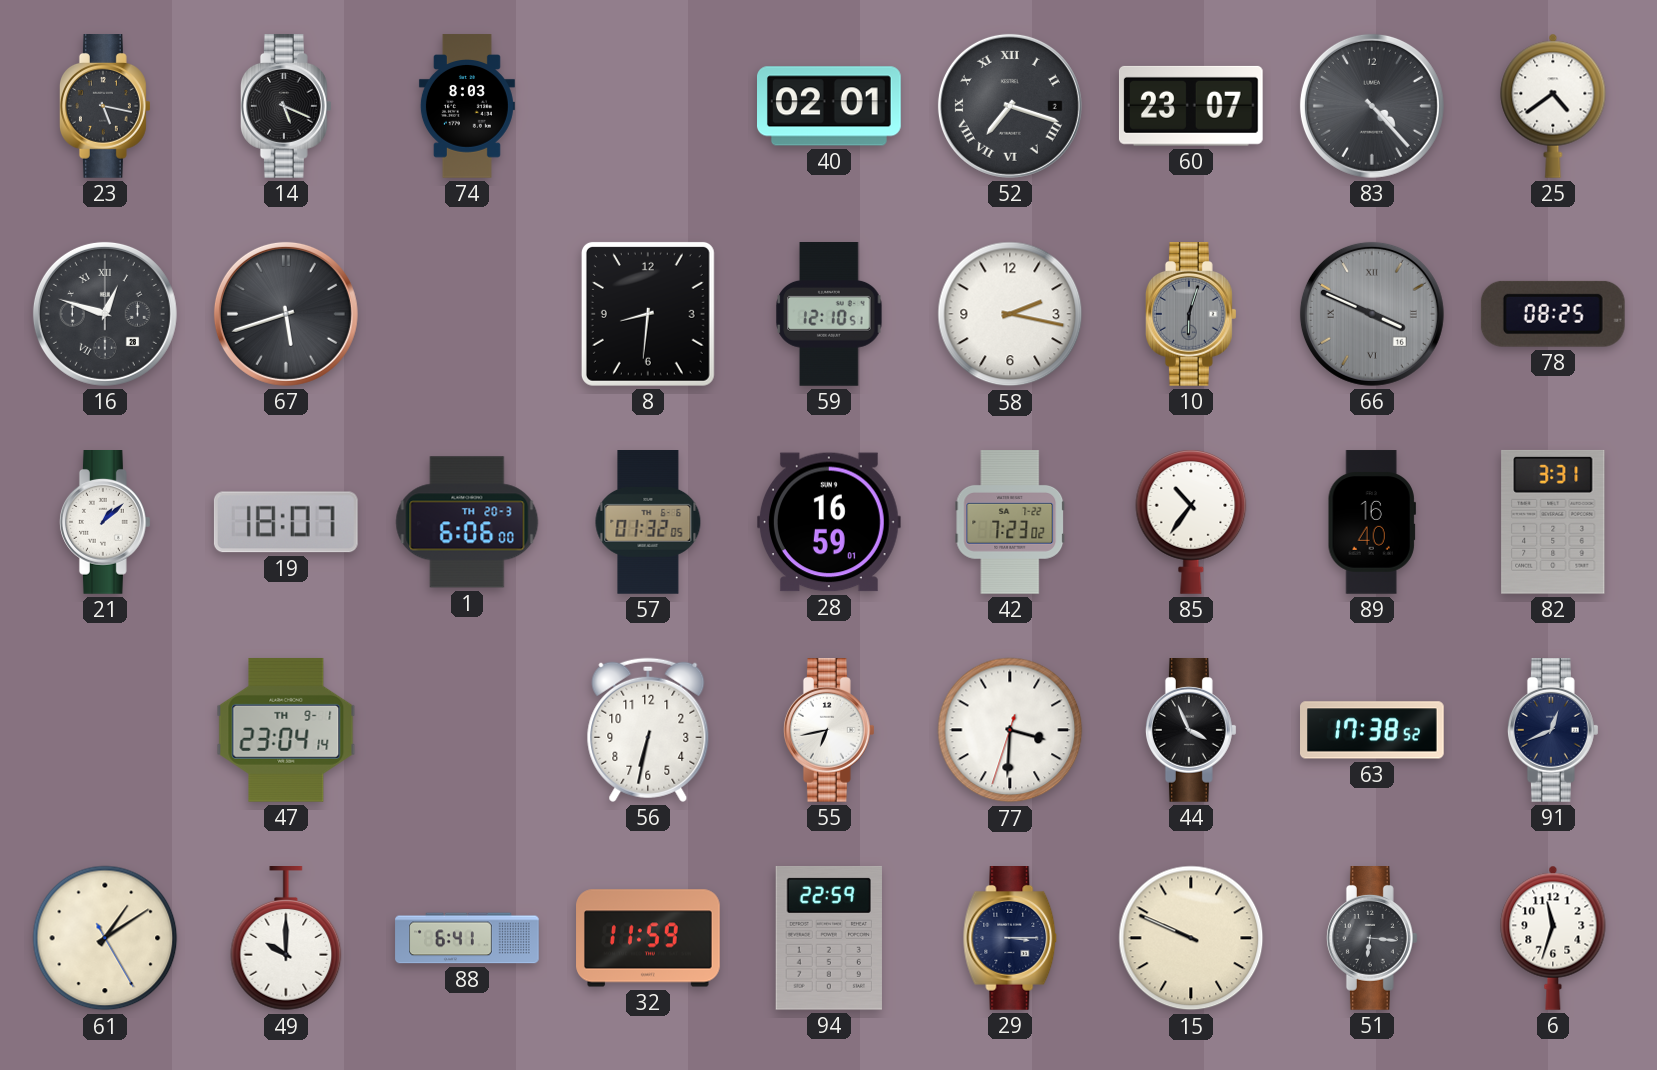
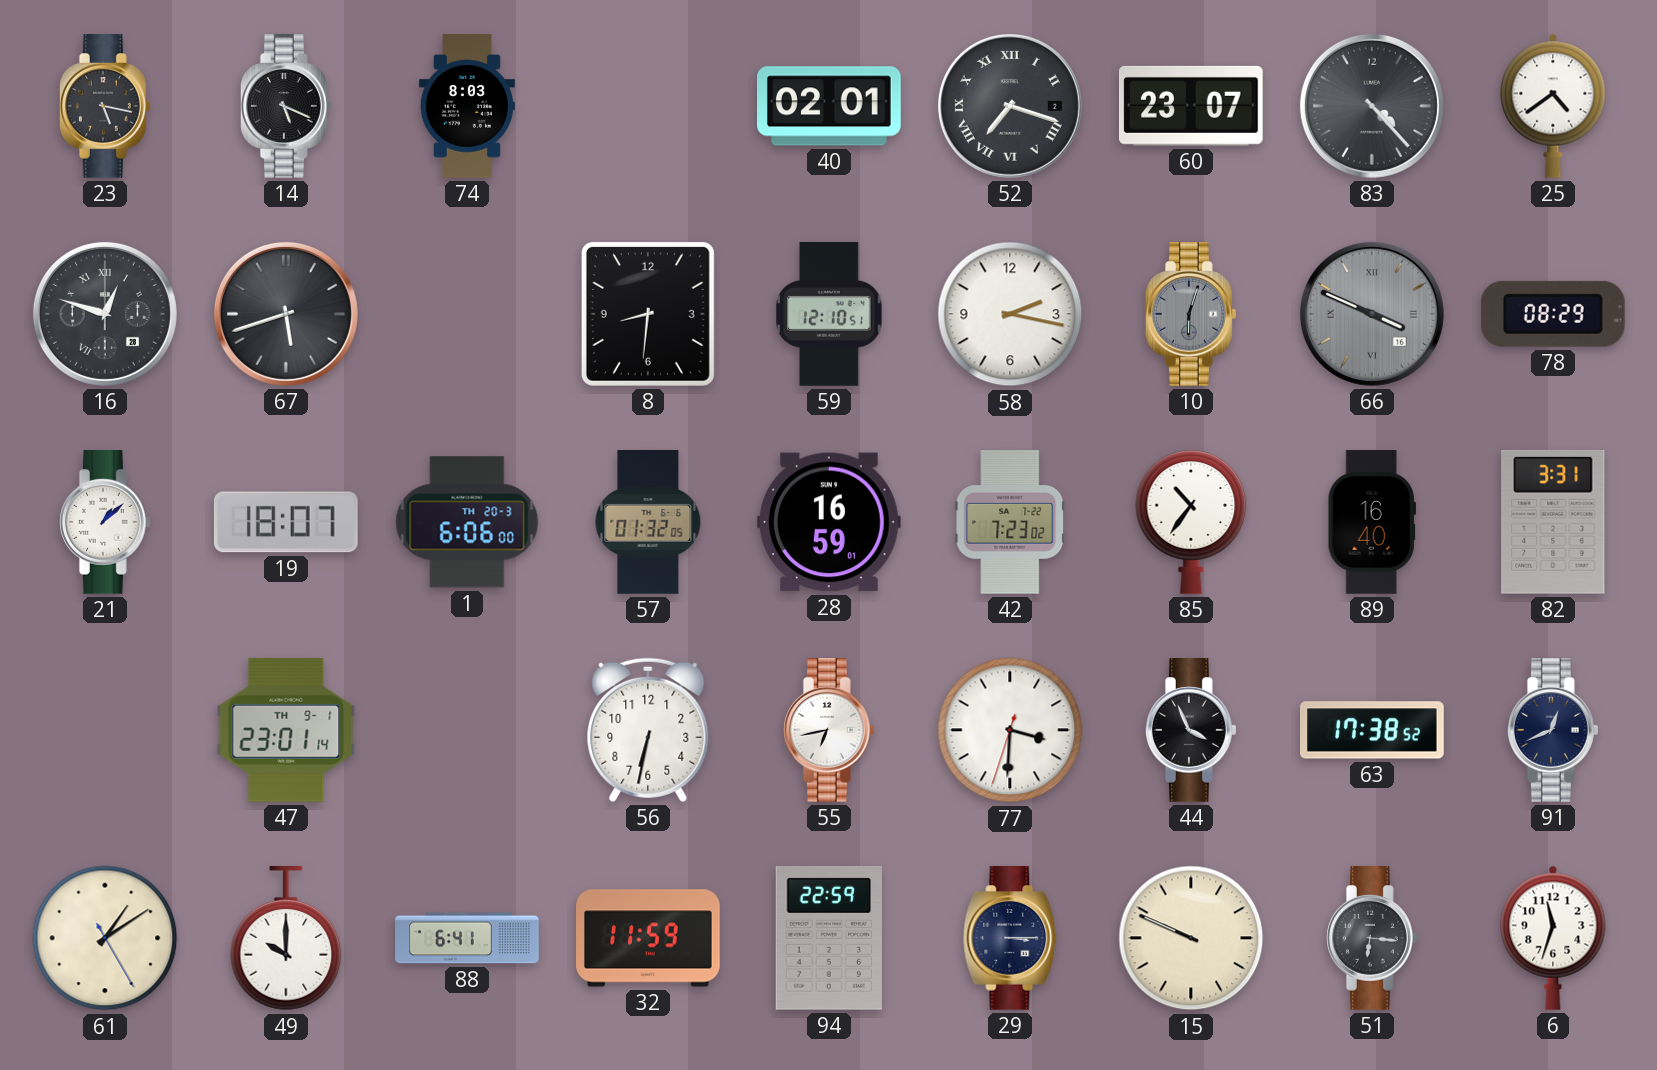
78: 08:25 -> 08:29 (1553, 314)
47: 23:04 -> 23:01 (286, 730)
